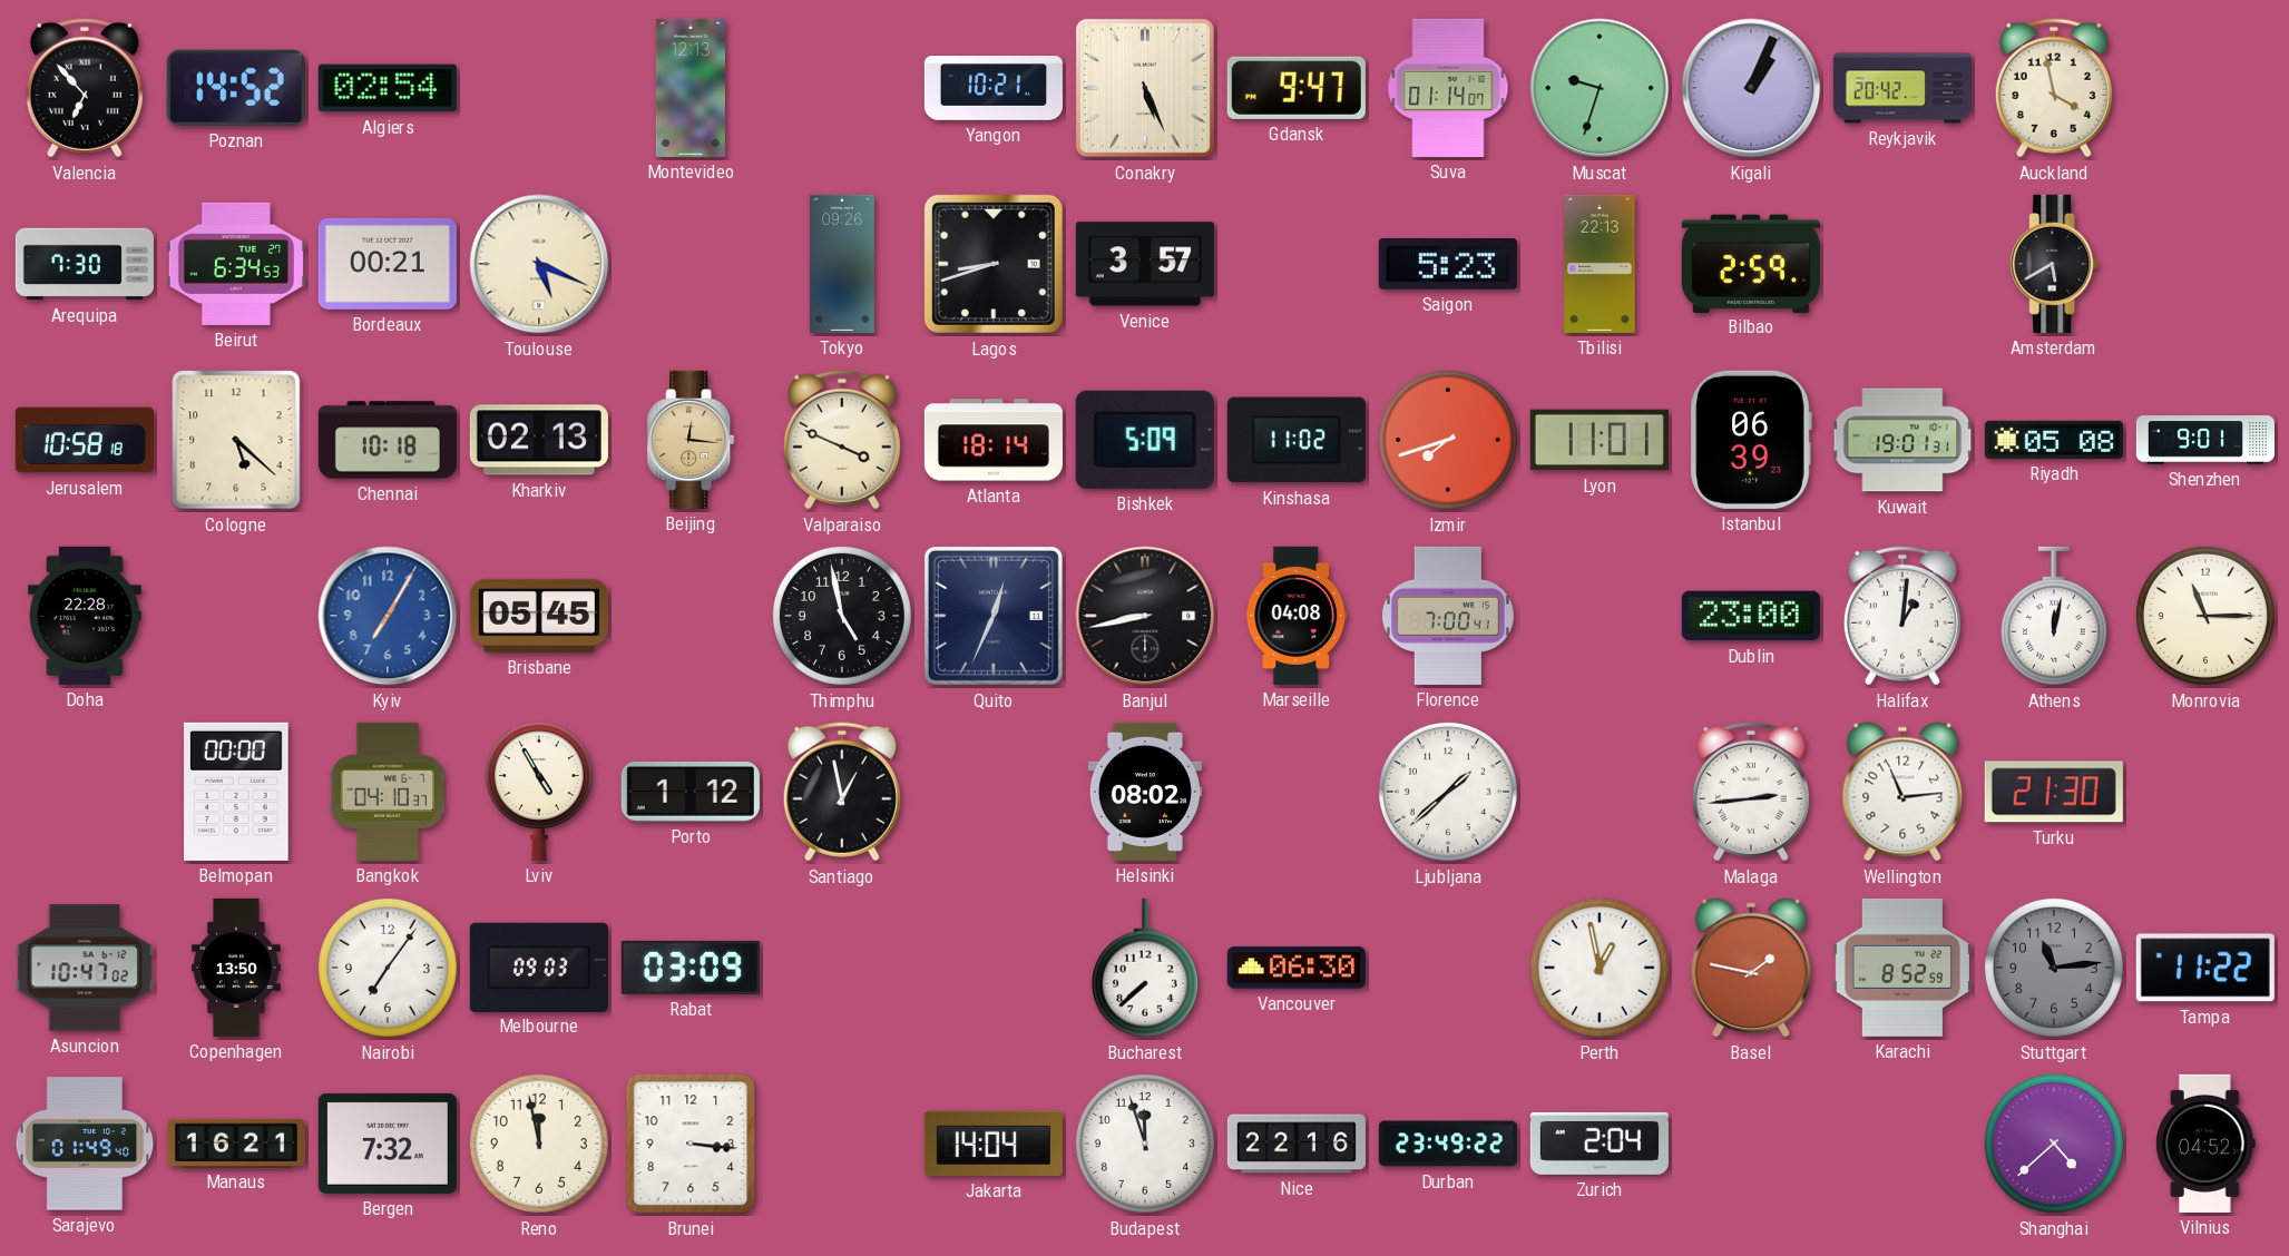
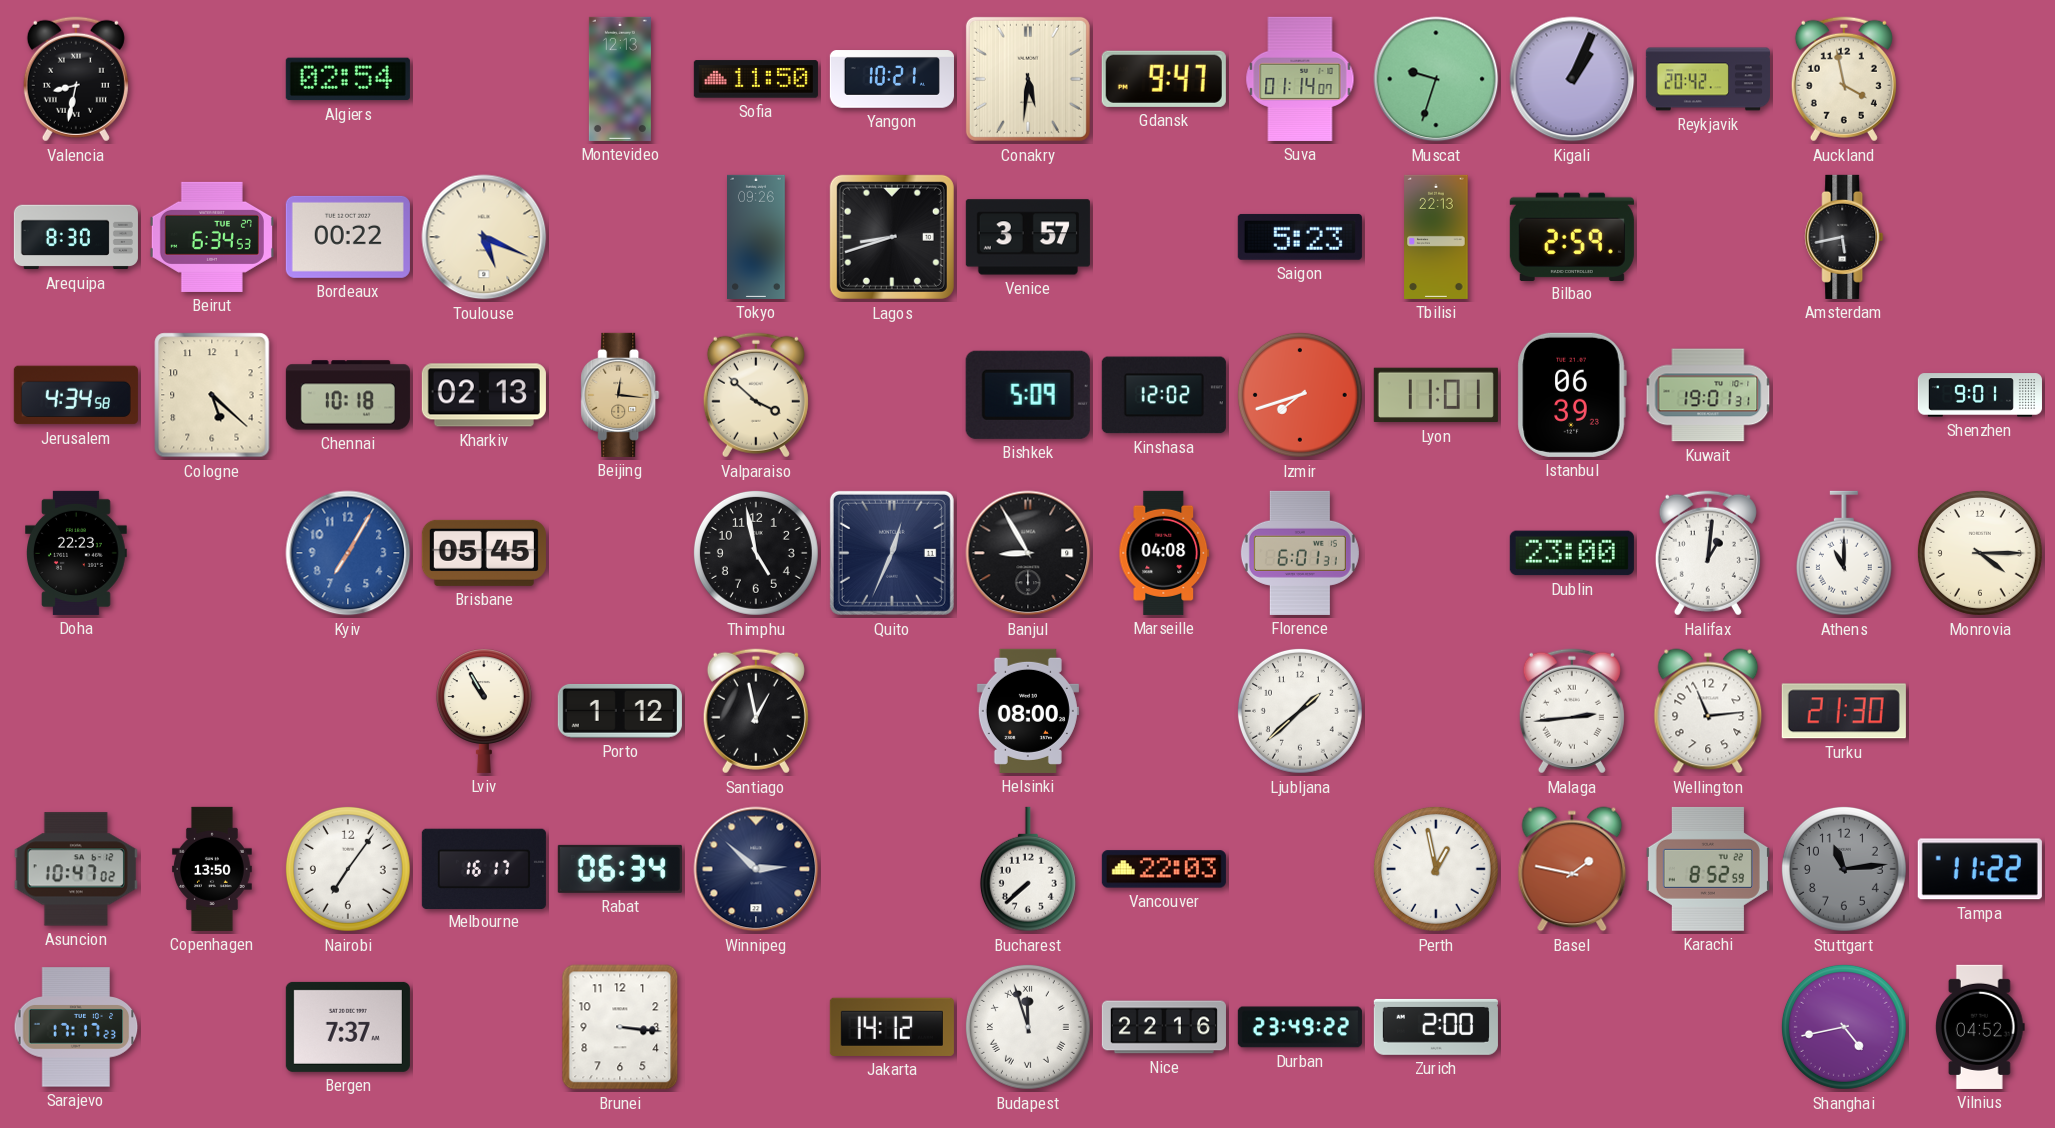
Valencia: 6:53 -> 8:32 (76, 79)
Poznan: 14:52 -> none (236, 88)
Sofia: none -> 11:50 (756, 79)
Conakry: 5:26 -> 5:31 (1028, 79)
Arequipa: 7:30 -> 8:30 (76, 237)
Bordeaux: 00:21 -> 00:22 (348, 237)
Amsterdam: 5:40 -> 5:43 (1844, 237)
Jerusalem: 10:58 -> 4:34 (76, 395)
Valparaiso: 3:49 -> 3:52 (756, 395)
Atlanta: 18:14 -> none (994, 440)
Kinshasa: 11:02 -> 12:02 (1164, 395)
Riyadh: 05:08 -> none (2054, 440)
Doha: 22:28 -> 22:23 (77, 553)
Banjul: 8:43 -> 8:55 (1028, 553)
Florence: 7:00 -> 6:01 (1300, 553)
Athens: 12:02 -> 11:00 (1844, 553)
Monrovia: 11:15 -> 4:15 (1980, 553)
Belmopan: 00:00 -> none (236, 792)
Bangkok: 04:10 -> none (388, 792)
Lviv: 4:55 -> 10:55 (484, 711)
Helsinki: 08:02 -> 08:00 (1028, 711)
Melbourne: 09:03 -> 16:17 (484, 868)
Rabat: 03:09 -> 06:34 (620, 869)
Winnipeg: none -> 2:52 (756, 869)
Vancouver: 06:30 -> 22:03 (1164, 869)
Sarajevo: 01:49 -> 17:17 (76, 1027)
Manaus: 16:21 -> none (236, 1142)
Bergen: 7:32 -> 7:37 (348, 1027)
Reno: 11:58 -> none (539, 1144)
Jakarta: 14:04 -> 14:12 (892, 1027)
Budapest numerals: Arabic -> Roman (1028, 1027)
Zurich: 2:04 -> 2:00 (1436, 1027)
Shanghai: 4:38 -> 4:43 (1844, 1027)
